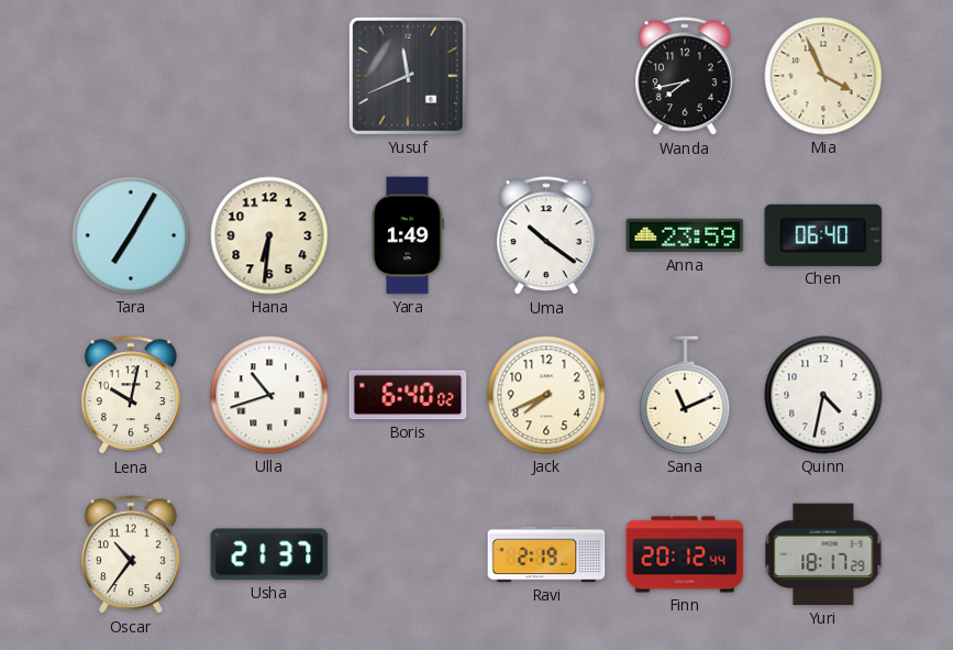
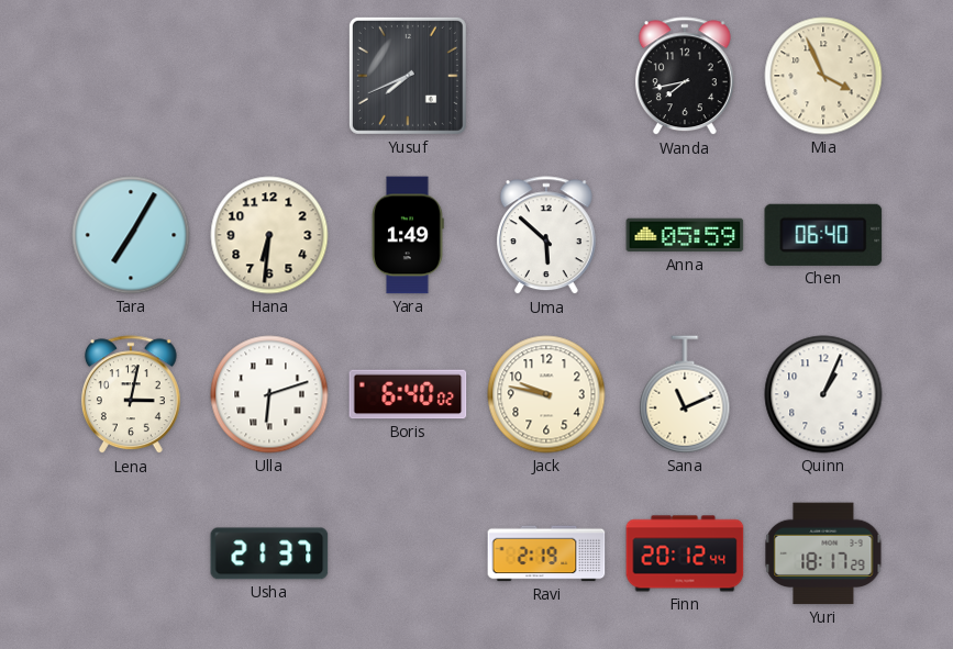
Yusuf: 11:41 -> 7:41 (408, 76)
Uma: 10:21 -> 5:52 (546, 236)
Anna: 23:59 -> 05:59 (685, 235)
Lena: 10:02 -> 3:02 (131, 395)
Ulla: 10:42 -> 6:12 (269, 394)
Jack: 7:41 -> 9:47 (546, 394)
Quinn: 4:32 -> 1:04 (823, 394)
Oscar: 10:36 -> none (131, 555)
